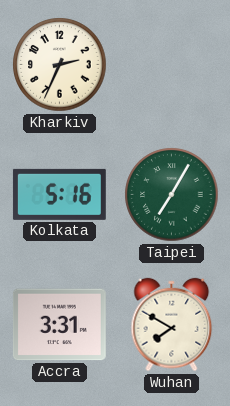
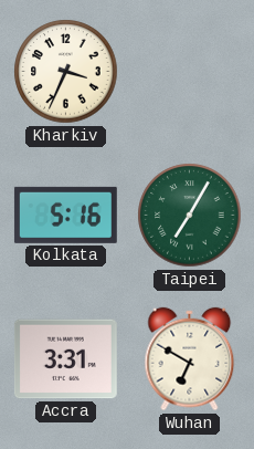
Kharkiv: 2:34 -> 3:34 (66, 72)
Wuhan: 7:50 -> 6:50 (190, 359)
